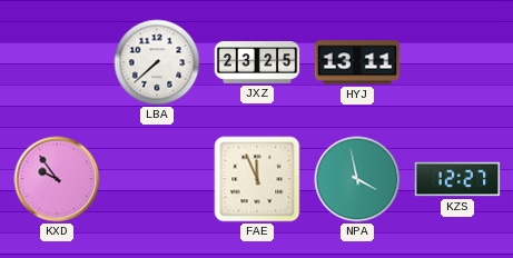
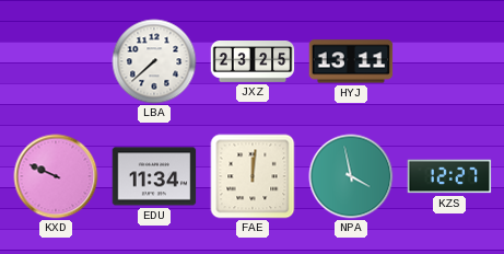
KXD: 9:54 -> 9:49 (56, 176)
EDU: none -> 11:34 (154, 176)
FAE: 11:56 -> 12:01 (253, 176)
